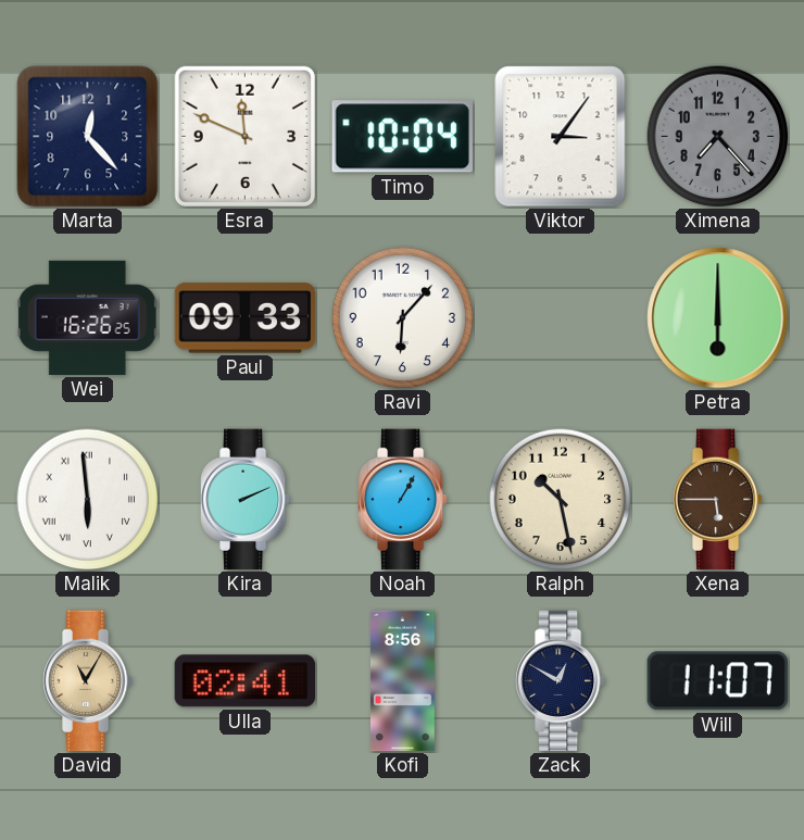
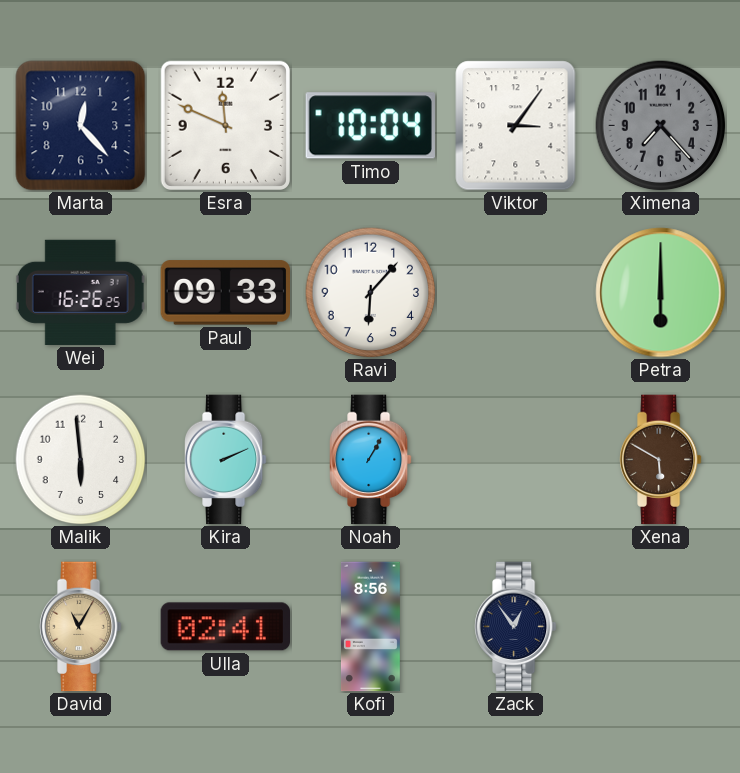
Malik numerals: Roman -> Arabic (81, 460)
Ralph: 10:28 -> none (561, 500)
Xena: 5:45 -> 5:50 (661, 460)
Zack: 12:50 -> 12:54 (516, 627)
Will: 11:07 -> none (717, 681)
